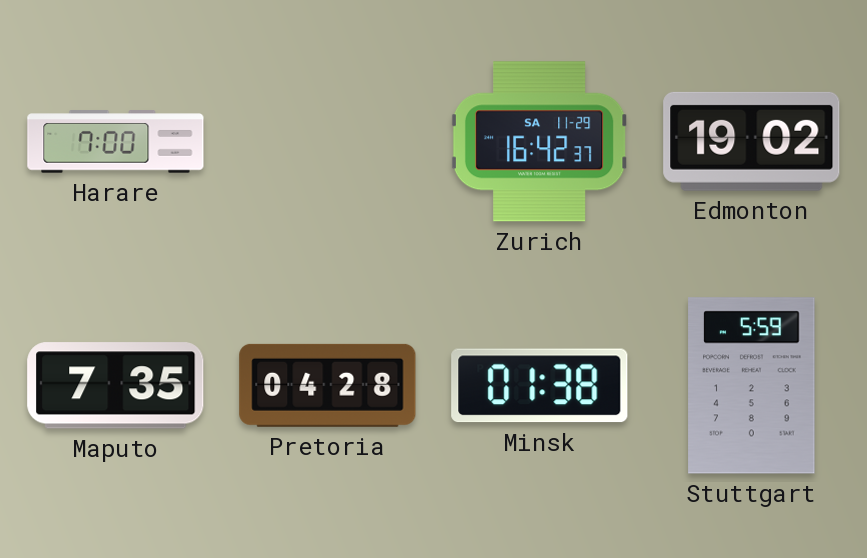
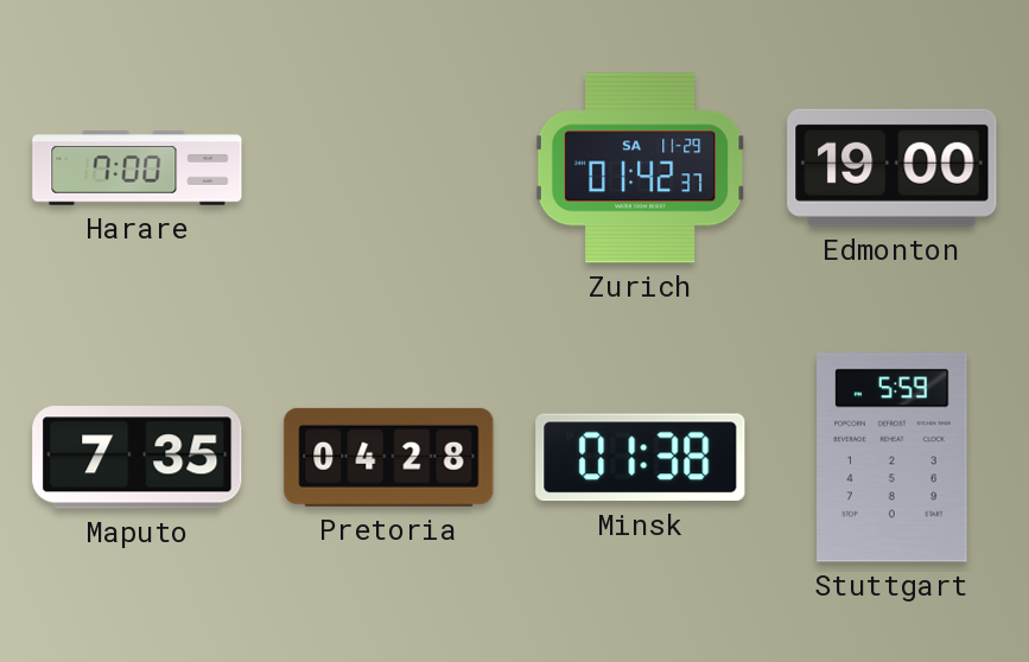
Zurich: 16:42 -> 01:42 (641, 168)
Edmonton: 19:02 -> 19:00 (893, 167)
